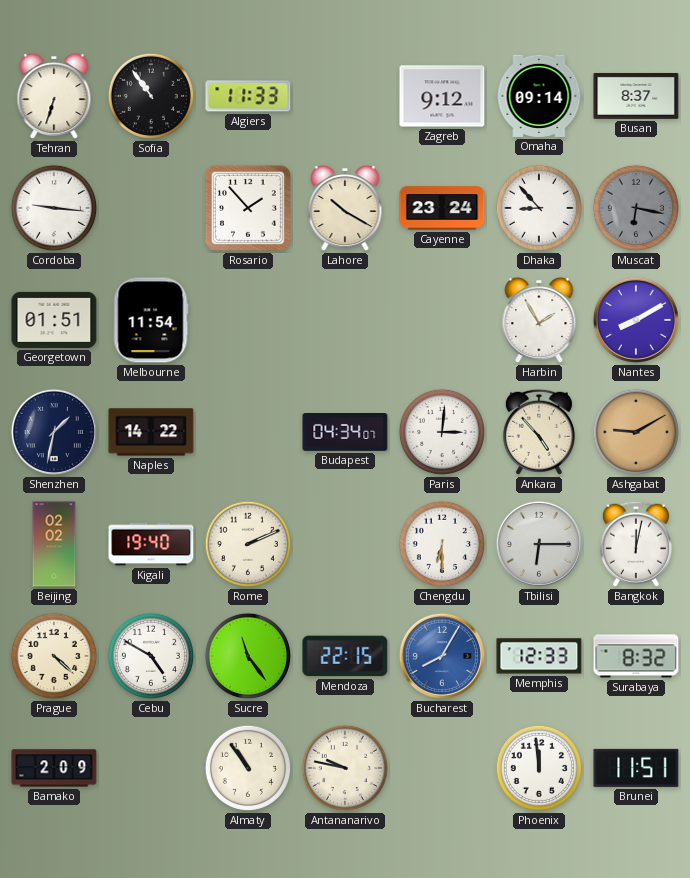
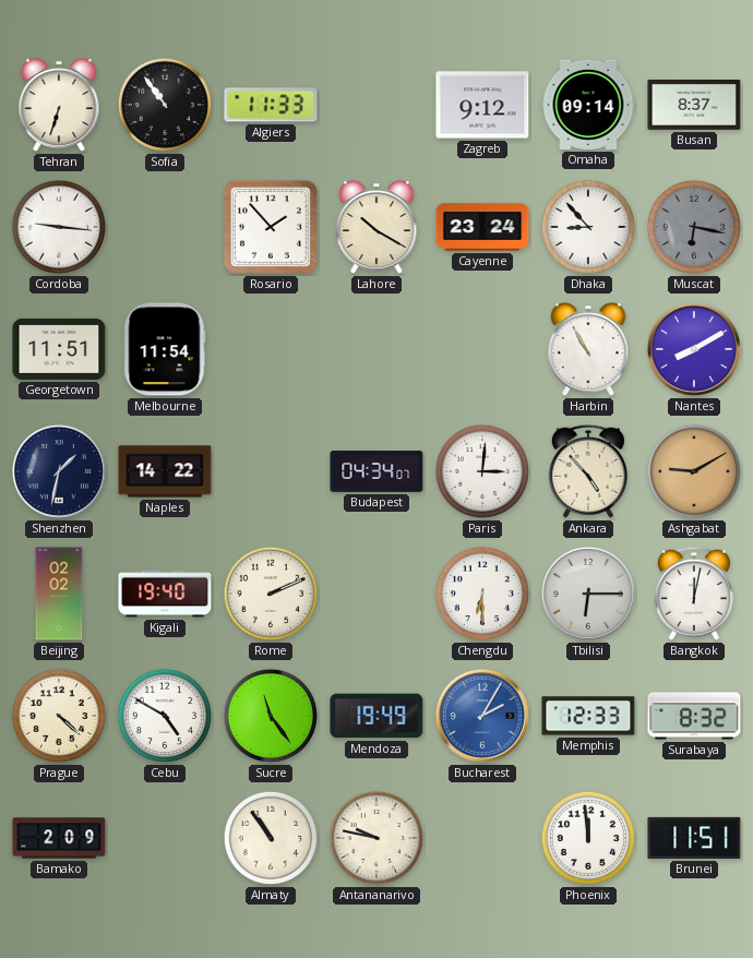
Georgetown: 01:51 -> 11:51 (59, 349)
Harbin: 1:55 -> 10:55 (588, 349)
Mendoza: 22:15 -> 19:49 (376, 716)
Bucharest: 8:05 -> 2:05 (482, 716)
